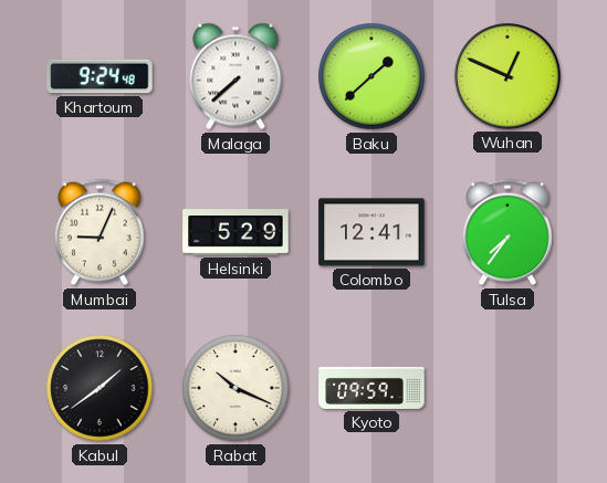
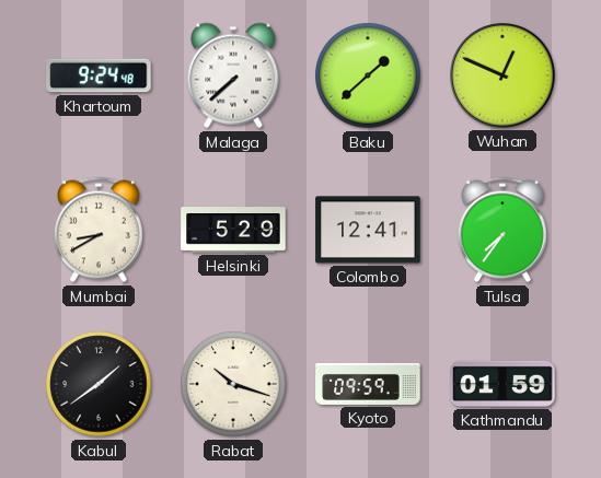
Mumbai: 9:04 -> 8:40 (99, 230)
Rabat: 10:19 -> 10:18 (233, 384)
Kathmandu: none -> 01:59 (502, 384)
